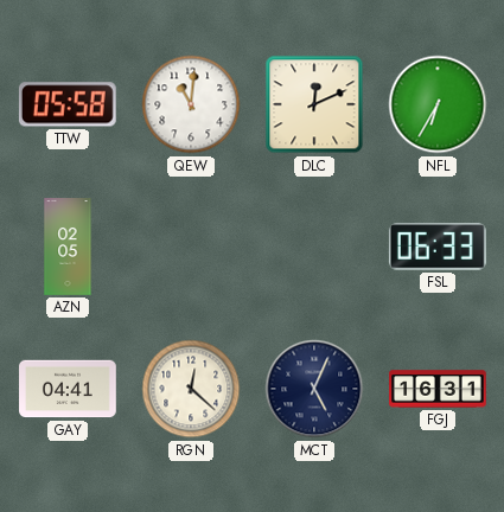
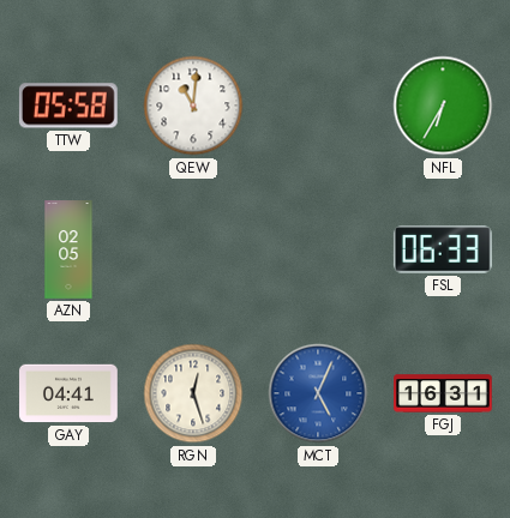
DLC: 12:11 -> none (314, 104)
RGN: 12:22 -> 12:27 (193, 393)
MCT dial: navy -> blue (318, 393)
